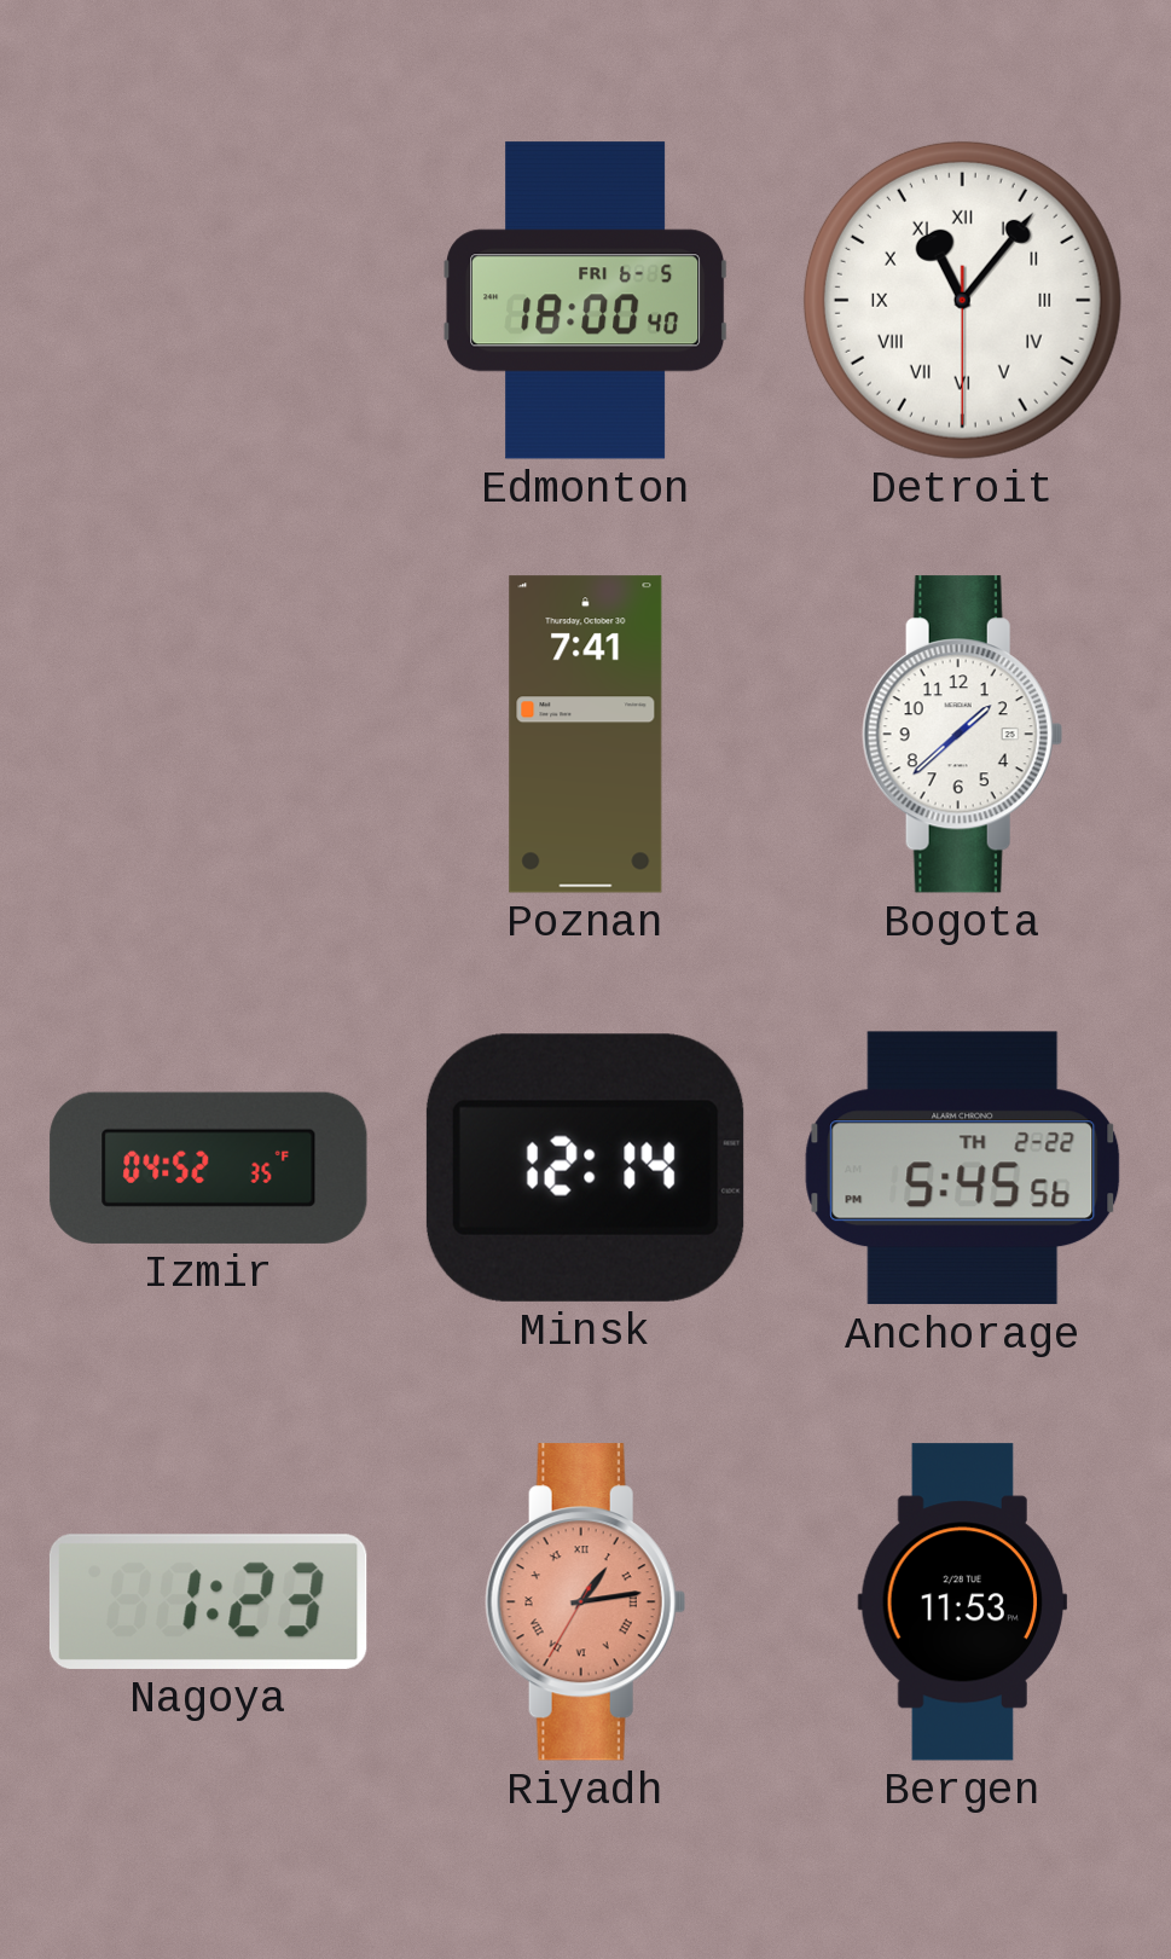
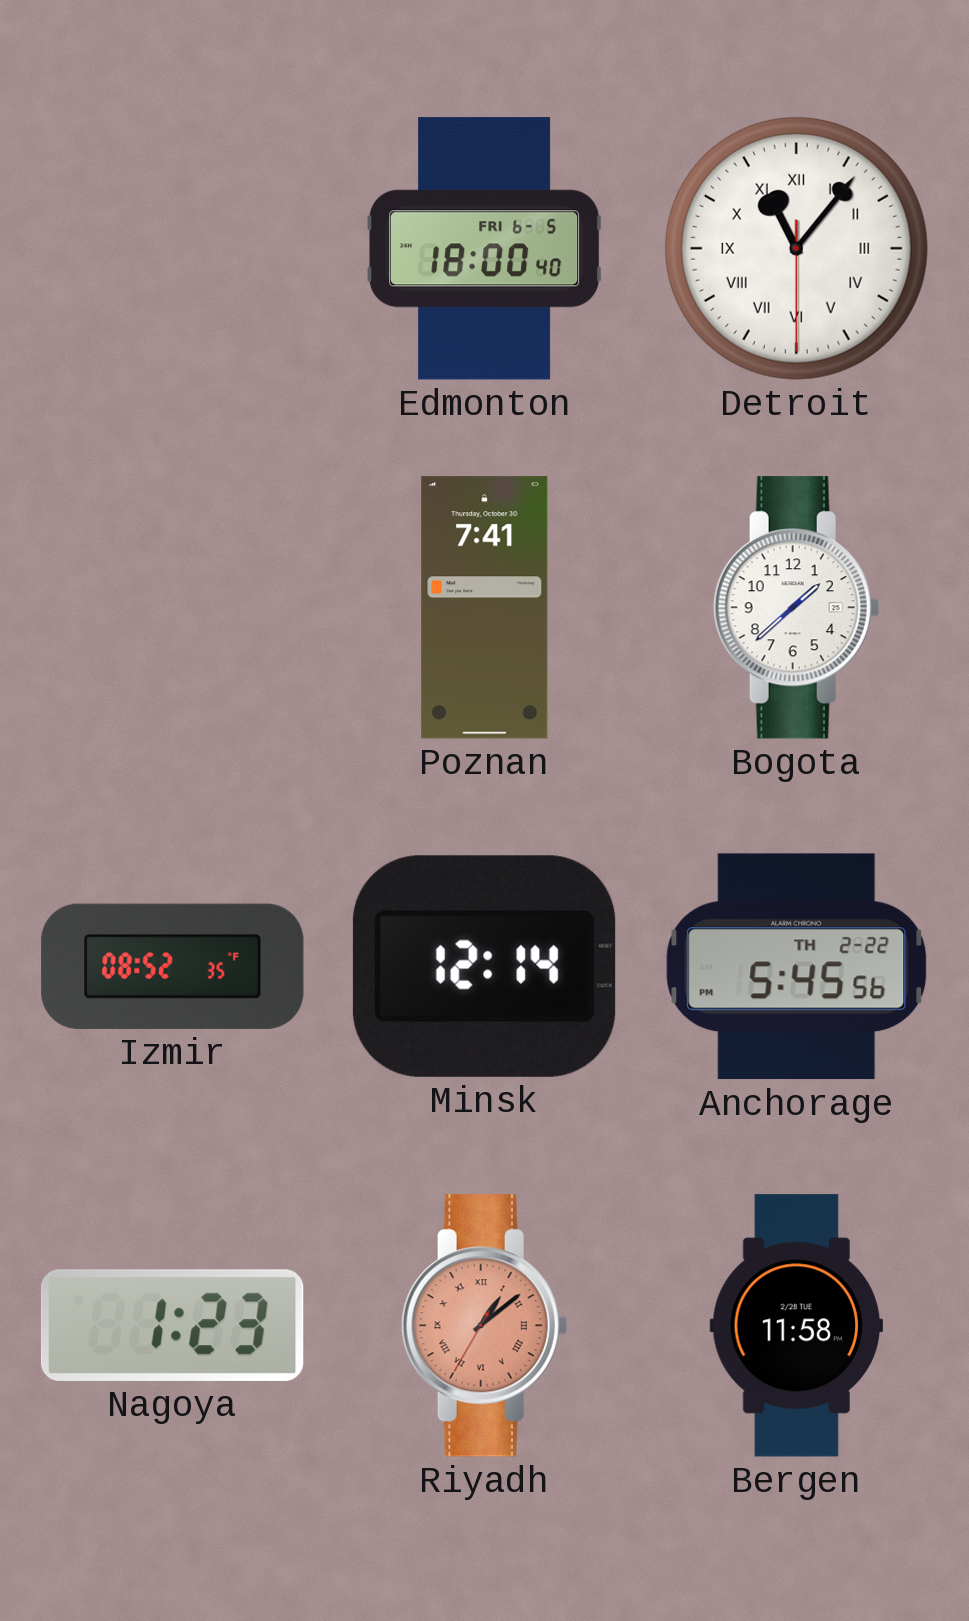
Izmir: 04:52 -> 08:52 (173, 966)
Riyadh: 1:13 -> 1:08 (484, 1326)
Bergen: 11:53 -> 11:58 (797, 1326)
